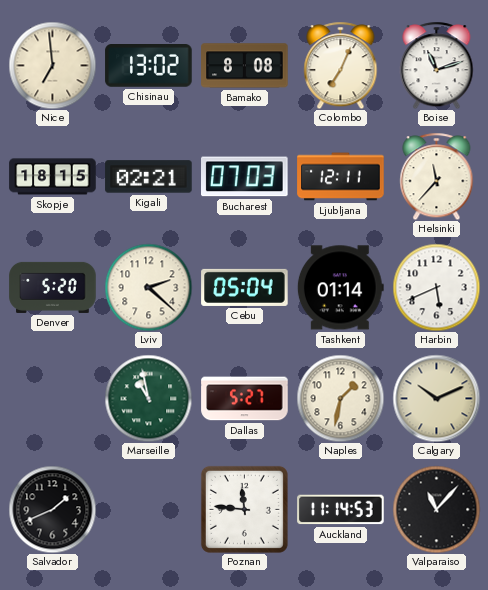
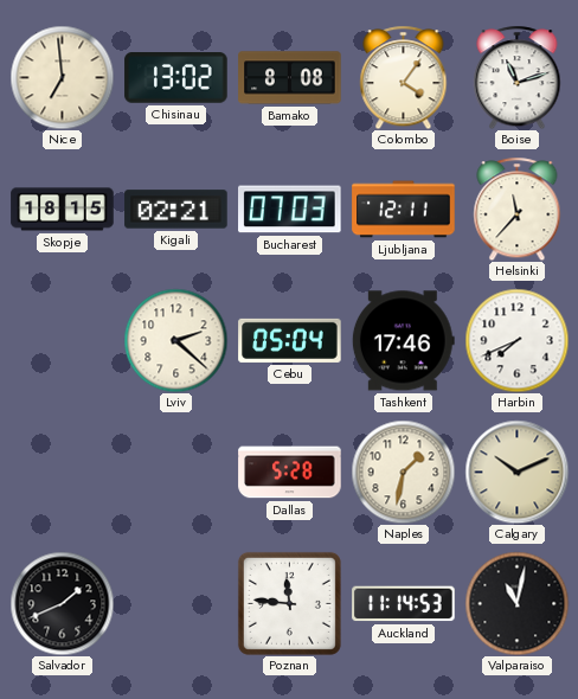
Colombo: 7:04 -> 4:06 (404, 77)
Denver: 5:20 -> none (53, 287)
Tashkent: 01:14 -> 17:46 (403, 341)
Harbin: 5:41 -> 7:41 (516, 340)
Marseille: 10:58 -> none (148, 398)
Dallas: 5:27 -> 5:28 (290, 473)
Valparaiso: 11:07 -> 11:02 (516, 603)
